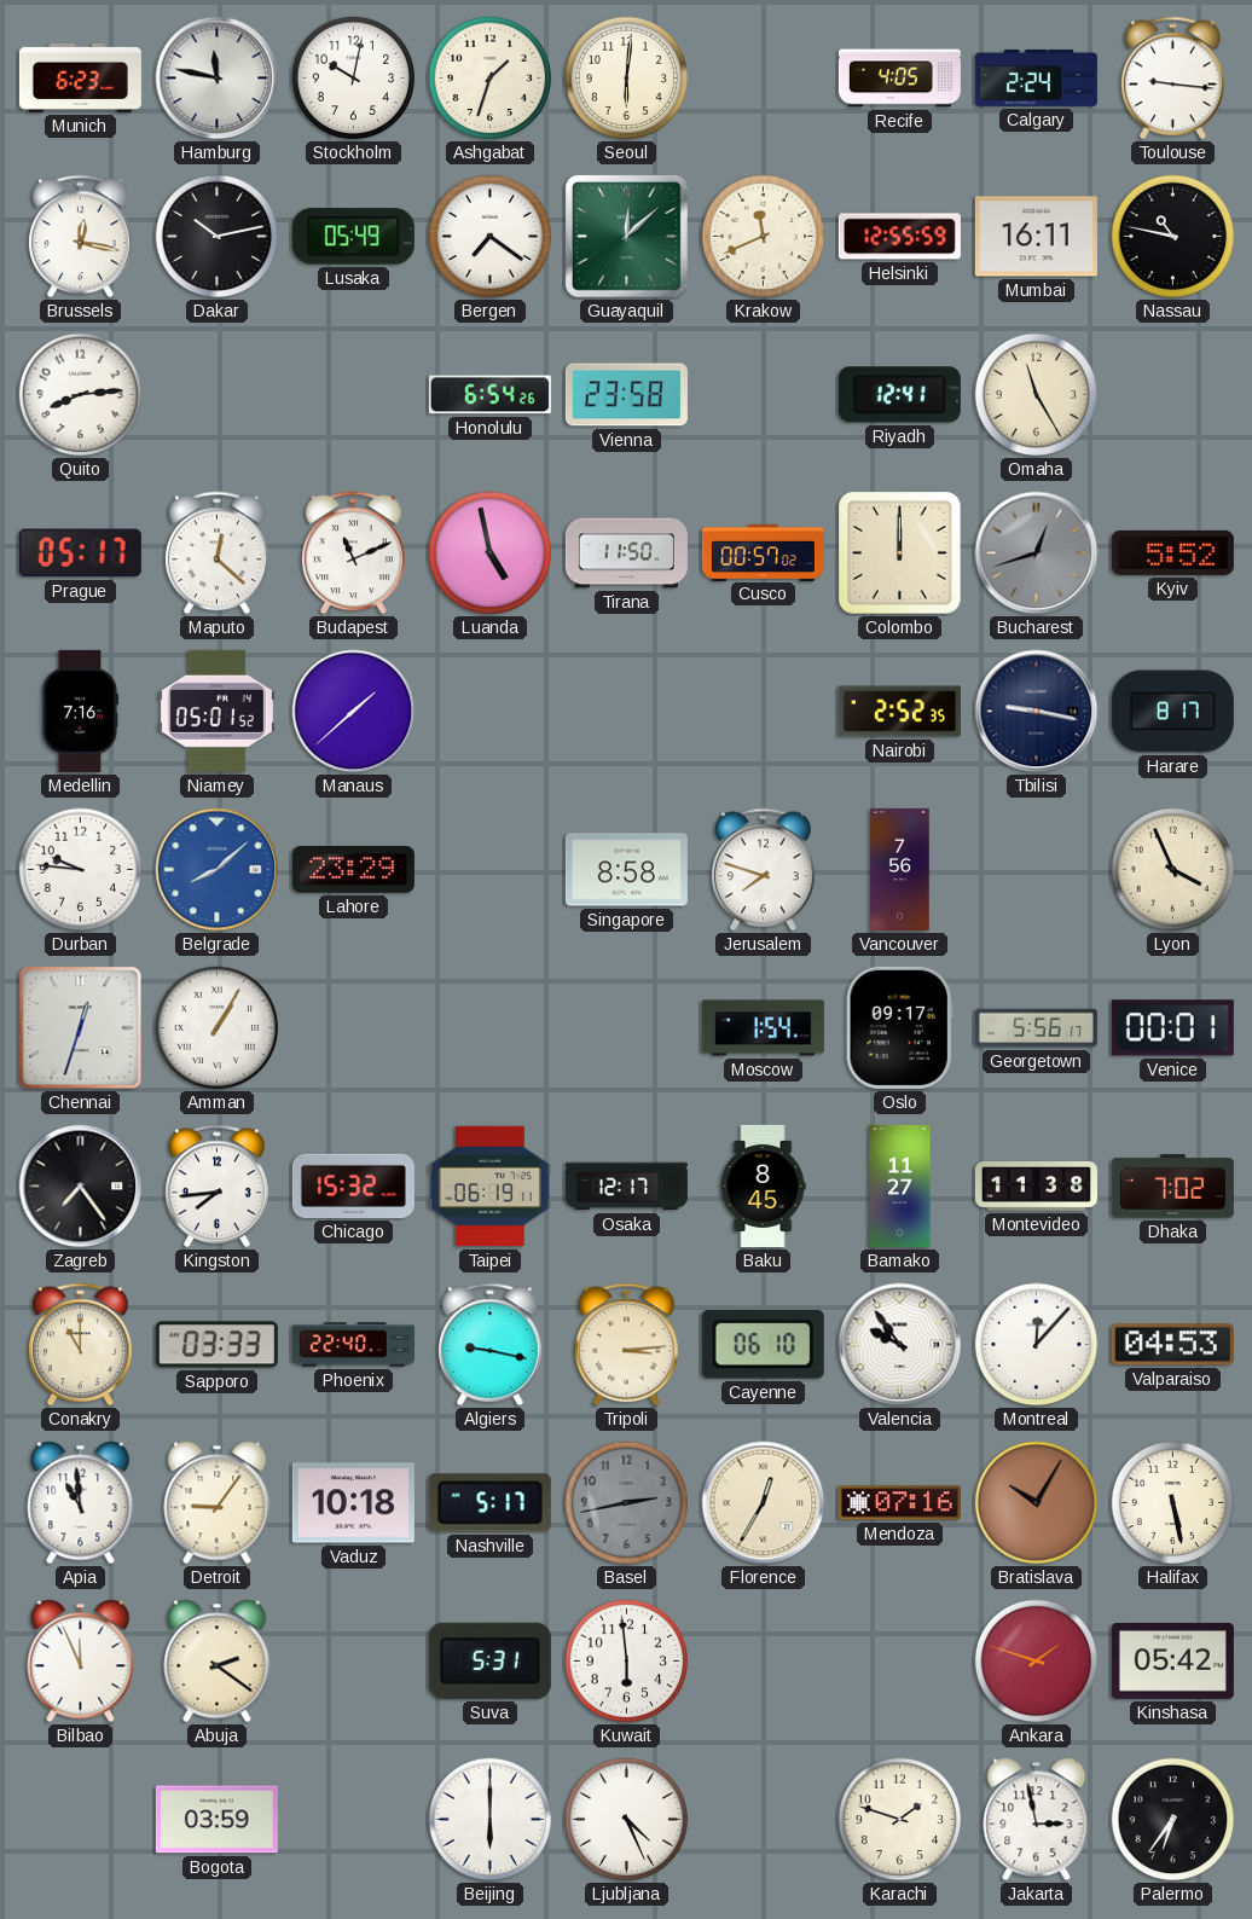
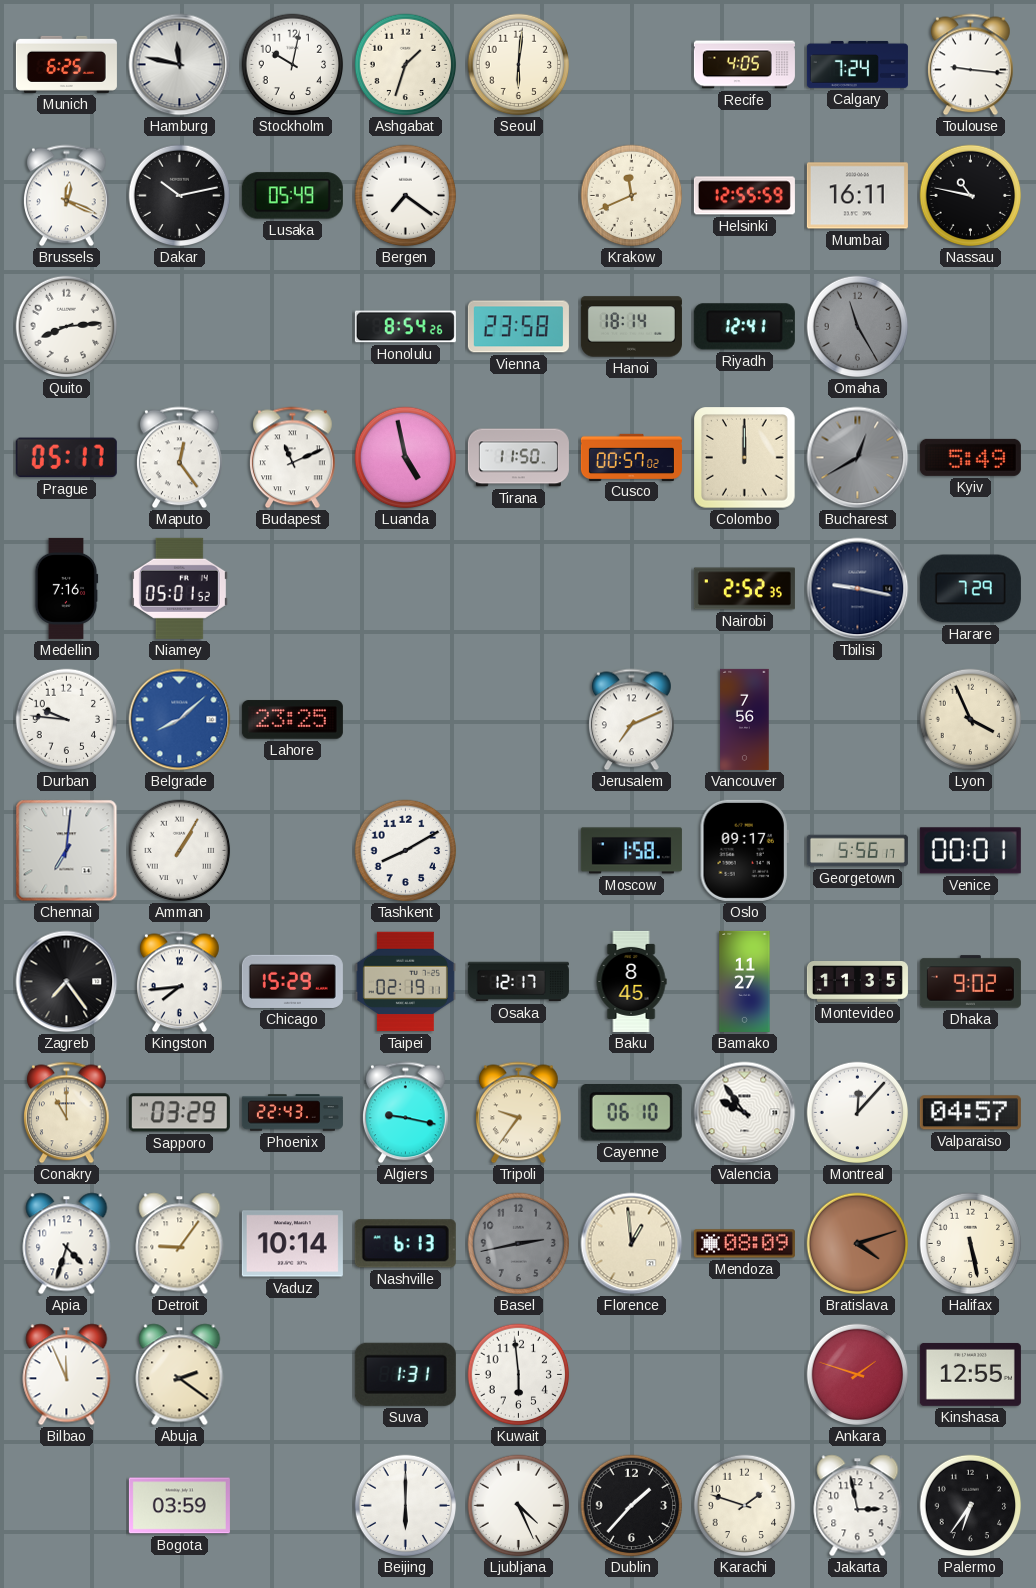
Munich: 6:23 -> 6:25 (66, 64)
Calgary: 2:24 -> 7:24 (857, 64)
Brussels: 12:17 -> 12:19 (67, 196)
Guayaquil: 12:08 -> none (626, 236)
Honolulu: 6:54 -> 8:54 (405, 327)
Hanoi: none -> 18:14 (631, 327)
Omaha dial: cream -> grey (858, 327)
Maputo: 12:22 -> 12:24 (180, 458)
Bucharest: 12:42 -> 12:40 (858, 458)
Kyiv: 5:52 -> 5:49 (970, 457)
Manaus: 1:38 -> none (354, 712)
Harare: 8:17 -> 7:29 (970, 589)
Lahore: 23:29 -> 23:25 (292, 720)
Singapore: 8:58 -> none (626, 870)
Jerusalem: 7:48 -> 7:11 (632, 720)
Chennai: 12:33 -> 7:01 (67, 851)
Tashkent: none -> 8:10 (406, 851)
Moscow: 1:54 -> 1:58 (631, 851)
Chicago: 15:32 -> 15:29 (292, 981)
Taipei: 06:19 -> 02:19 (405, 982)
Montevideo: 11:38 -> 11:35 (857, 982)
Dhaka: 7:02 -> 9:02 (970, 982)
Sapporo: 03:33 -> 03:29 (179, 1113)
Phoenix: 22:40 -> 22:43 (292, 1113)
Tripoli: 3:14 -> 9:36 (519, 1113)
Valparaiso: 04:53 -> 04:57 (970, 1113)
Apia: 10:59 -> 4:33 (67, 1244)
Vaduz: 10:18 -> 10:14 (292, 1244)
Nashville: 5:17 -> 6:13 (405, 1244)
Florence: 12:35 -> 12:59 (632, 1244)
Mendoza: 07:16 -> 08:09 (744, 1244)
Bratislava: 10:05 -> 4:12 (858, 1244)
Suva: 5:31 -> 1:31 (405, 1374)
Kinshasa: 05:42 -> 12:55 (970, 1374)
Dublin: none -> 1:37 (632, 1506)
